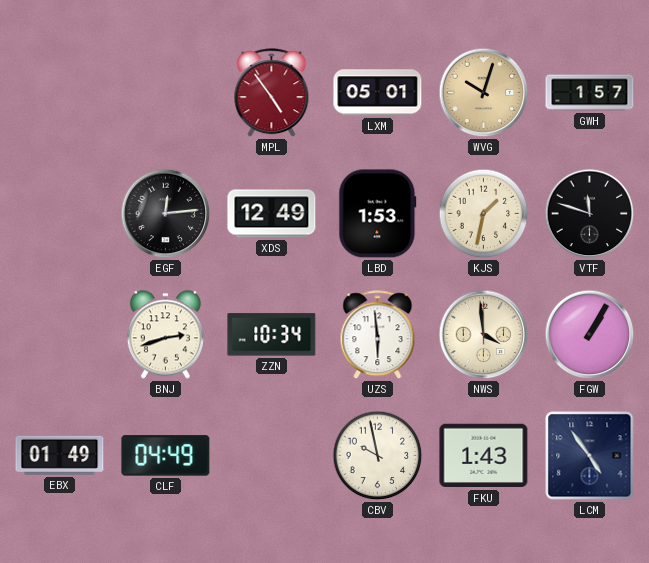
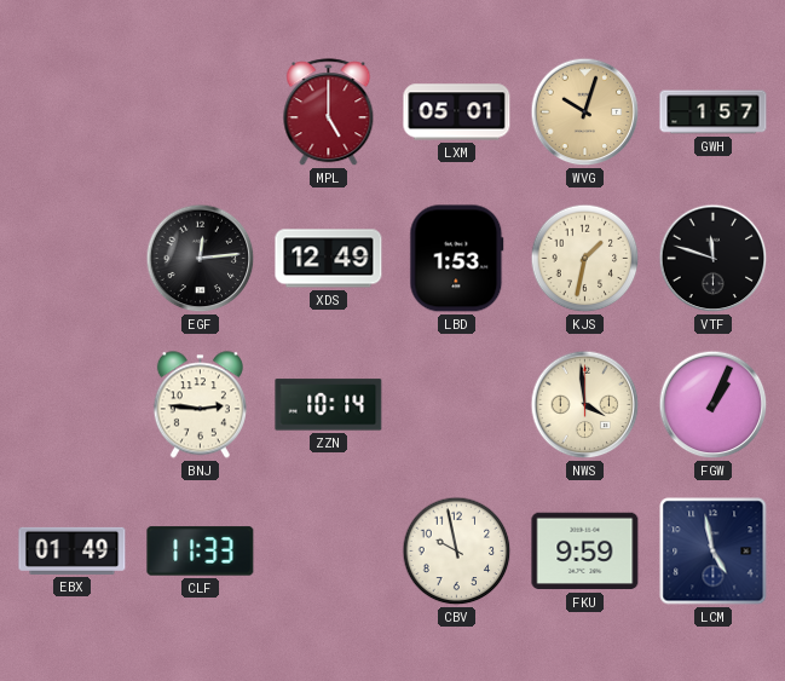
MPL: 4:54 -> 5:00 (329, 112)
BNJ: 2:42 -> 2:46 (200, 405)
ZZN: 10:34 -> 10:14 (329, 405)
UZS: 5:59 -> none (378, 335)
FGW: 1:05 -> 1:04 (714, 405)
CLF: 04:49 -> 11:33 (201, 552)
FKU: 1:43 -> 9:59 (585, 552)
LCM: 4:54 -> 4:58 (714, 552)
